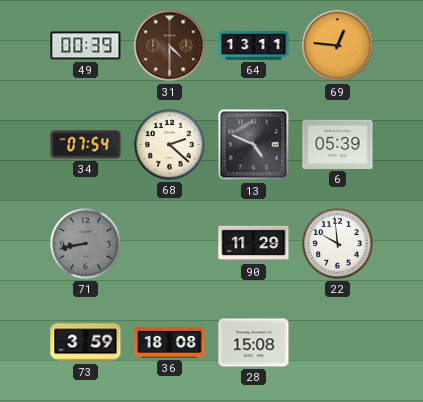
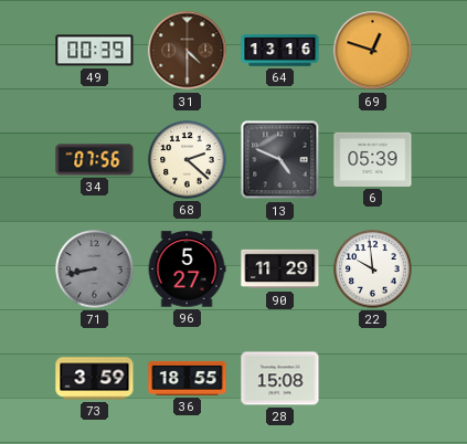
64: 13:11 -> 13:16 (280, 51)
69: 12:46 -> 12:48 (373, 51)
34: 07:54 -> 07:56 (95, 160)
96: none -> 5:27 (187, 269)
36: 18:08 -> 18:55 (188, 378)
